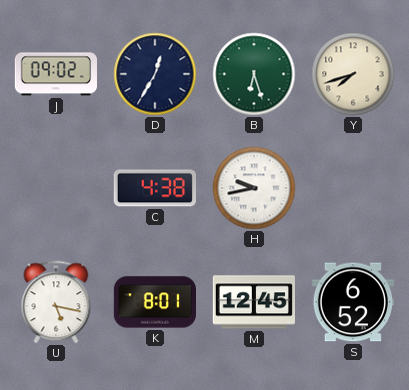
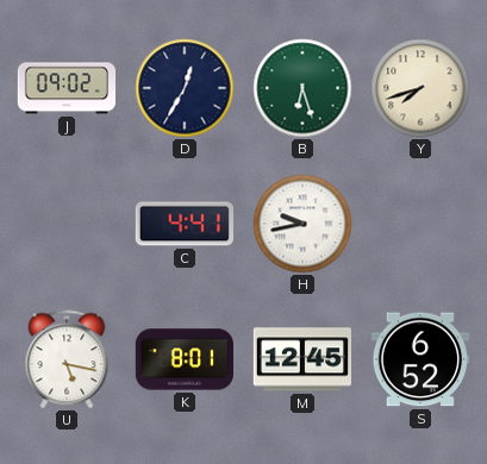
C: 4:38 -> 4:41 (183, 224)
